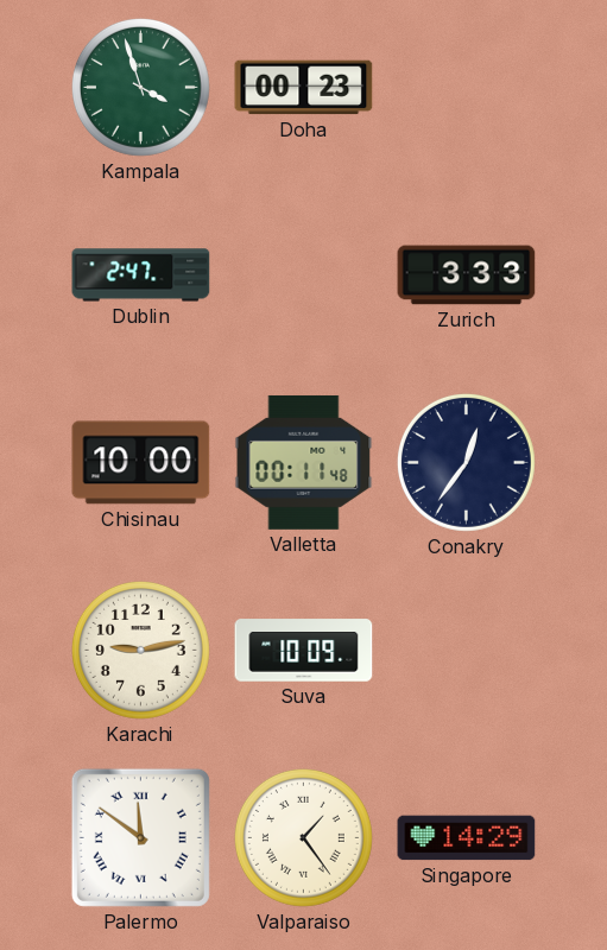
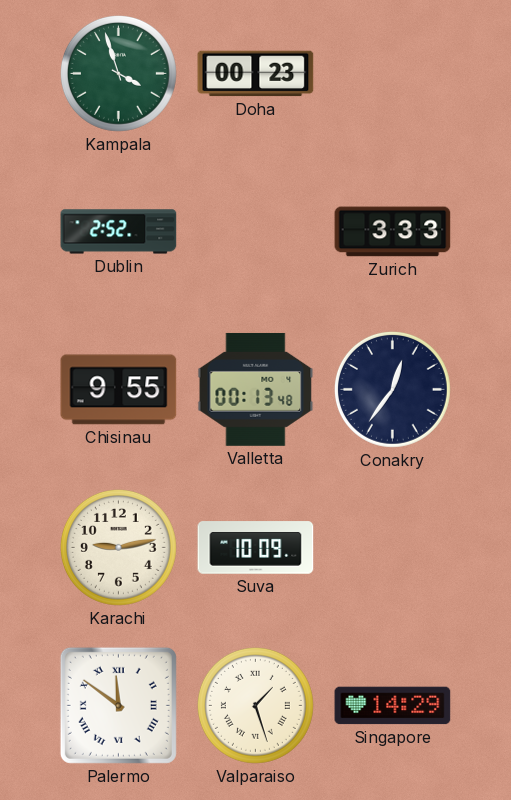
Dublin: 2:47 -> 2:52 (119, 232)
Chisinau: 10:00 -> 9:55 (119, 390)
Valletta: 00:11 -> 00:13 (256, 389)
Valparaiso: 1:24 -> 1:27 (255, 705)
